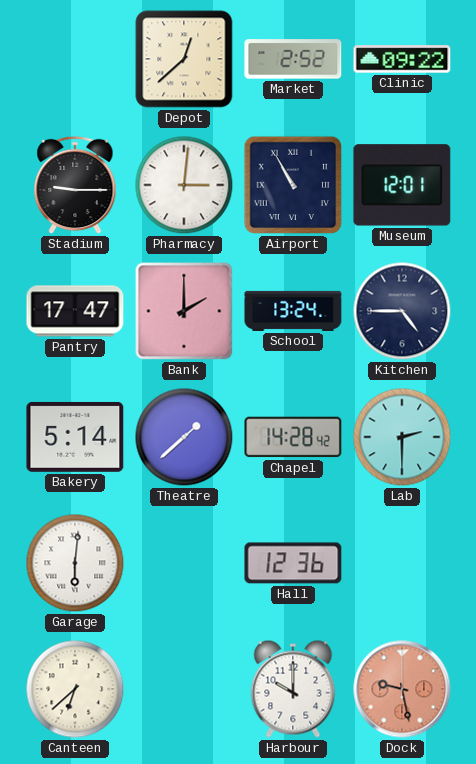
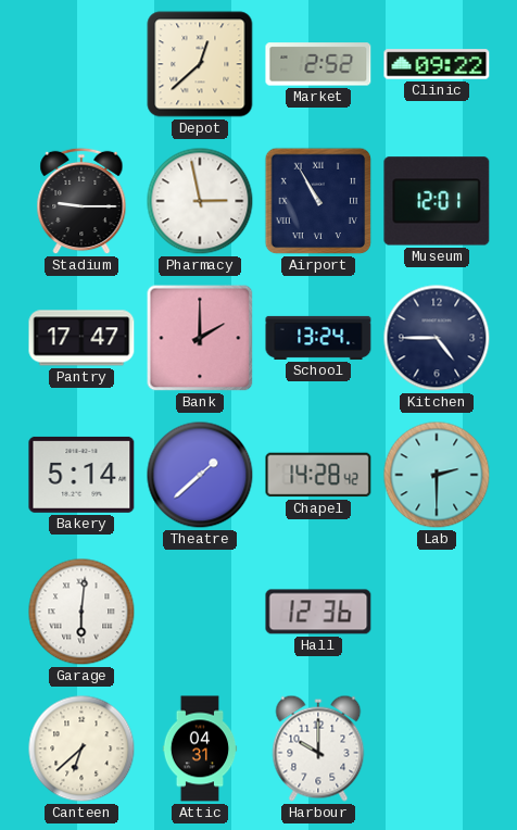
Pharmacy: 3:01 -> 2:58 (200, 201)
Attic: none -> 04:31 (200, 749)
Dock: 9:28 -> none (402, 689)
